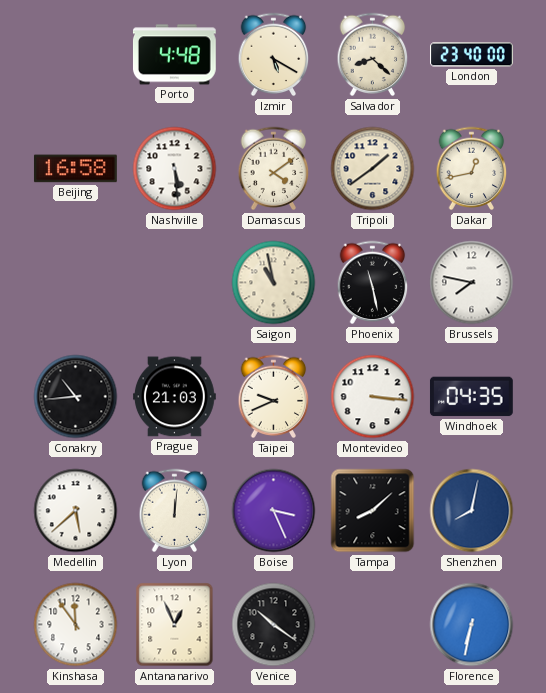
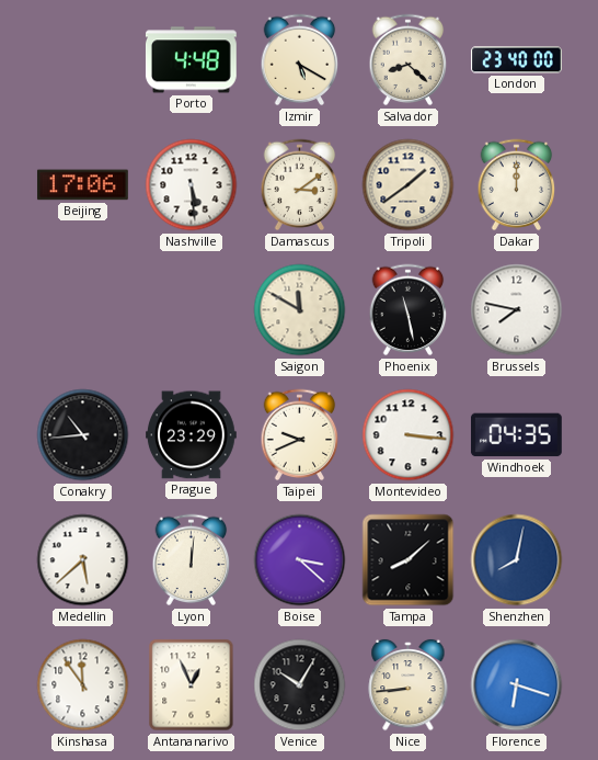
Beijing: 16:58 -> 17:06 (82, 185)
Damascus: 4:09 -> 3:09 (300, 185)
Dakar: 12:43 -> 12:00 (517, 185)
Saigon: 10:58 -> 11:50 (300, 310)
Prague: 21:03 -> 23:29 (192, 435)
Boise: 3:26 -> 3:22 (300, 560)
Venice: 10:21 -> 10:05 (300, 685)
Nice: none -> 8:44 (409, 685)
Florence: 6:32 -> 6:18 (517, 685)
